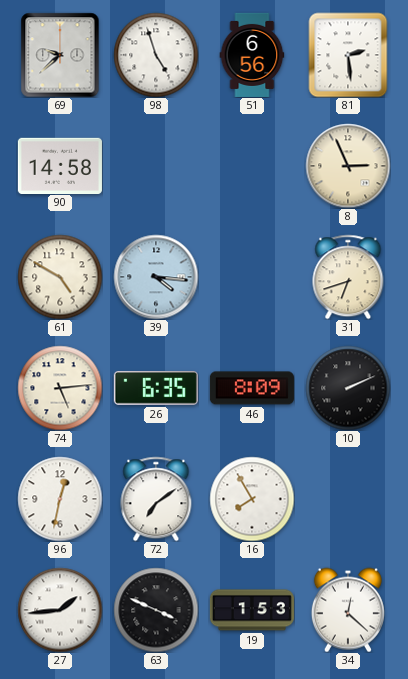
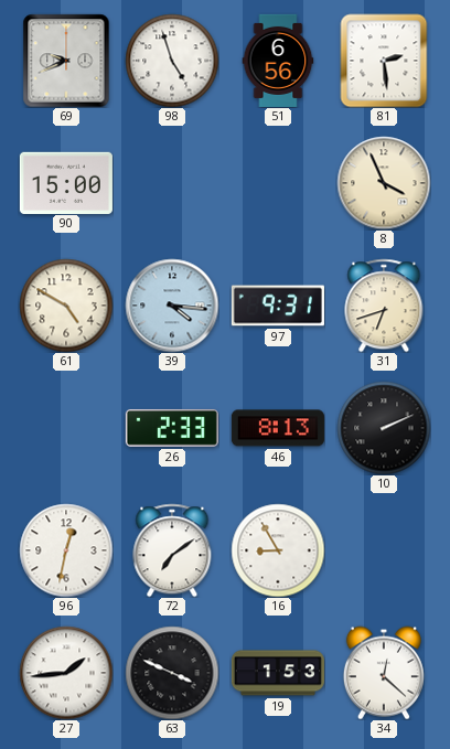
69: 9:38 -> 9:41 (66, 61)
90: 14:58 -> 15:00 (66, 182)
8: 2:56 -> 3:56 (384, 183)
97: none -> 9:31 (278, 306)
74: 5:14 -> none (60, 388)
26: 6:35 -> 2:33 (172, 428)
46: 8:09 -> 8:13 (278, 428)
16: 7:55 -> 8:55 (278, 550)
